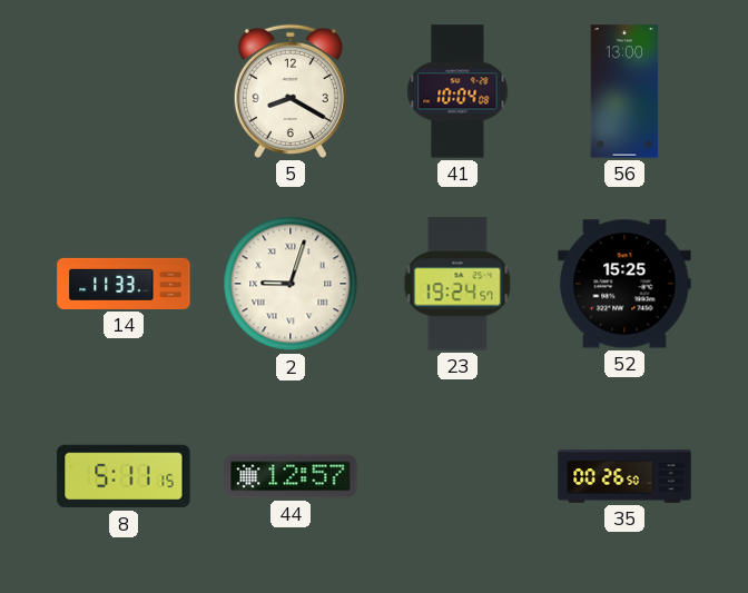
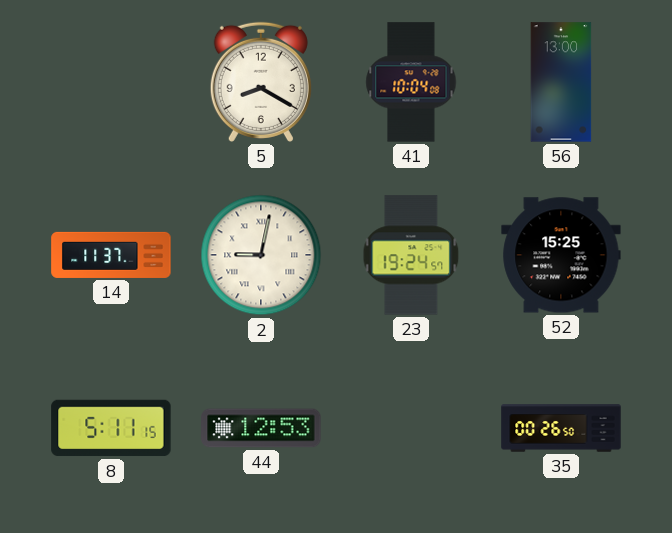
14: 11:33 -> 11:37 (111, 255)
2: 9:03 -> 9:02 (261, 255)
44: 12:57 -> 12:53 (261, 428)
